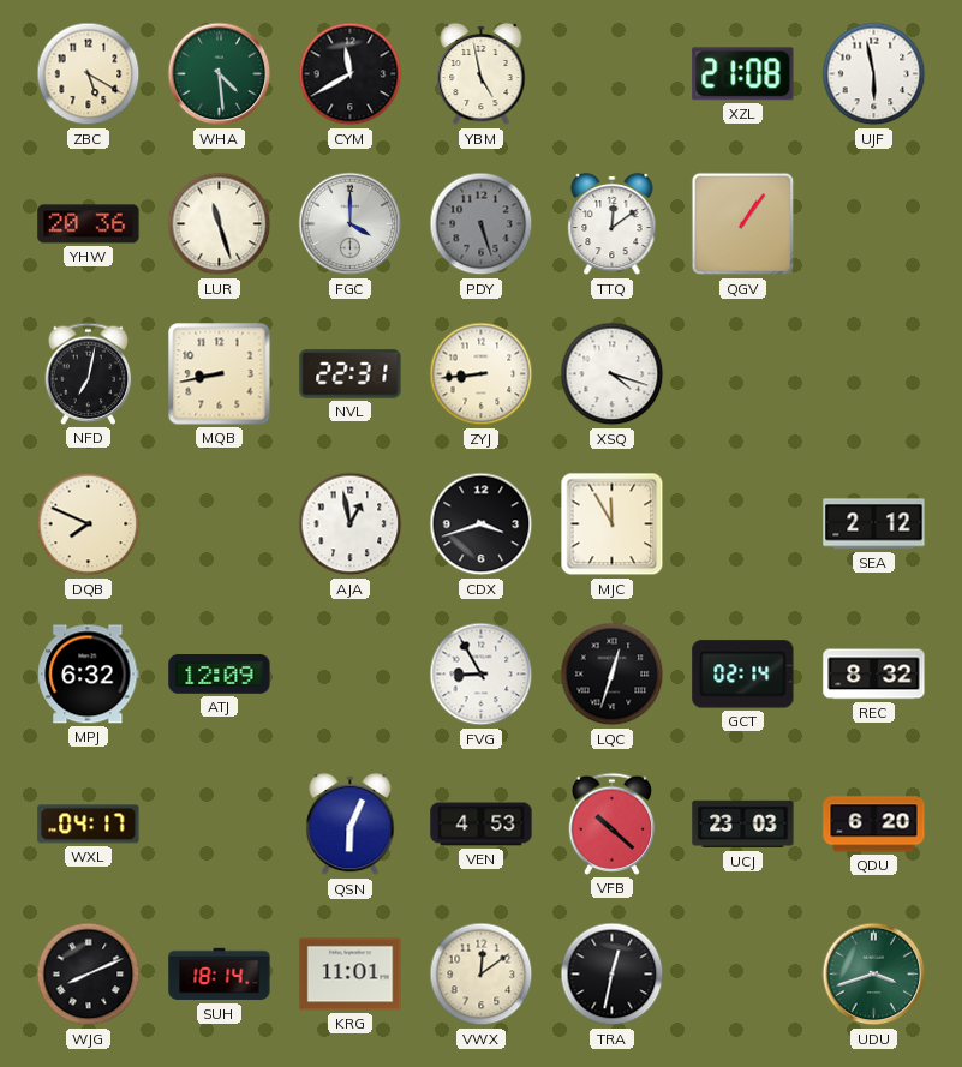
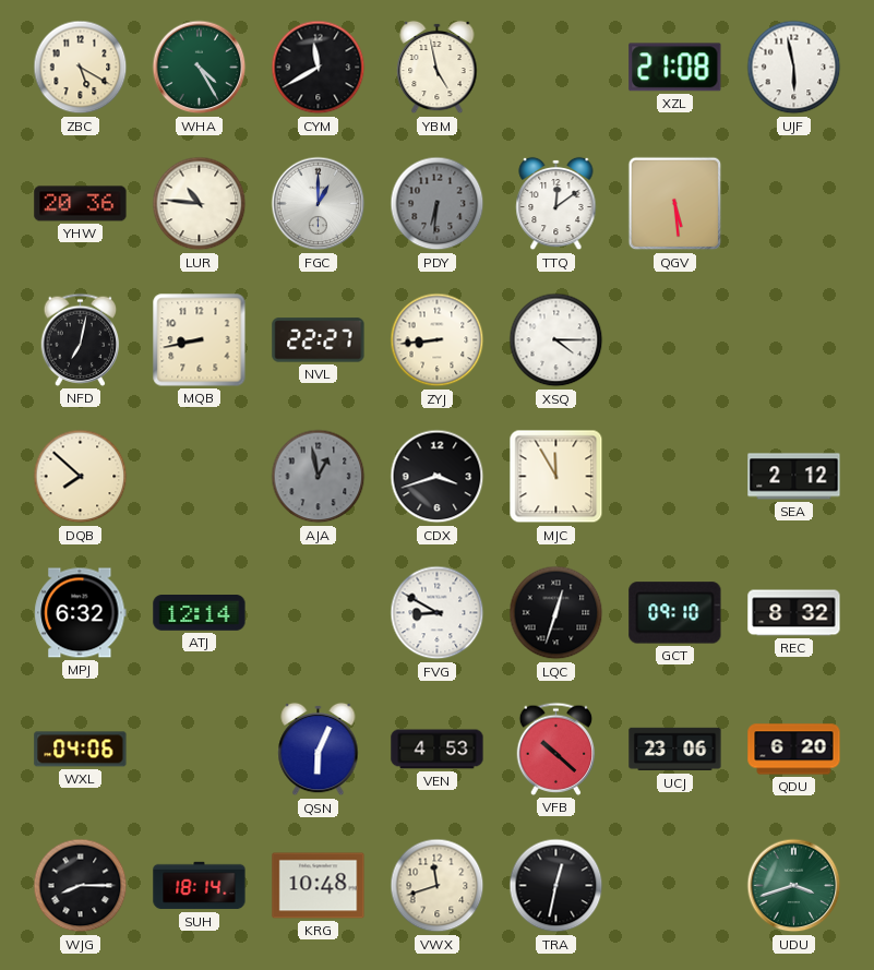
WHA: 4:29 -> 4:25 (200, 68)
LUR: 11:27 -> 10:46 (200, 204)
FGC: 4:00 -> 1:00 (319, 204)
PDY: 5:27 -> 6:31 (438, 204)
QGV: 1:06 -> 5:29 (675, 204)
NVL: 22:31 -> 22:27 (319, 340)
XSQ: 4:18 -> 4:15 (556, 340)
DQB: 7:49 -> 7:52 (81, 477)
AJA dial: white -> grey (319, 477)
ATJ: 12:09 -> 12:14 (200, 613)
FVG: 8:55 -> 8:50 (438, 613)
GCT: 02:14 -> 09:10 (675, 613)
WXL: 04:17 -> 04:06 (81, 750)
UCJ: 23:03 -> 23:06 (675, 750)
WJG: 8:11 -> 8:15 (81, 886)
KRG: 11:01 -> 10:48 (319, 886)
VWX: 12:09 -> 11:42 (438, 886)
